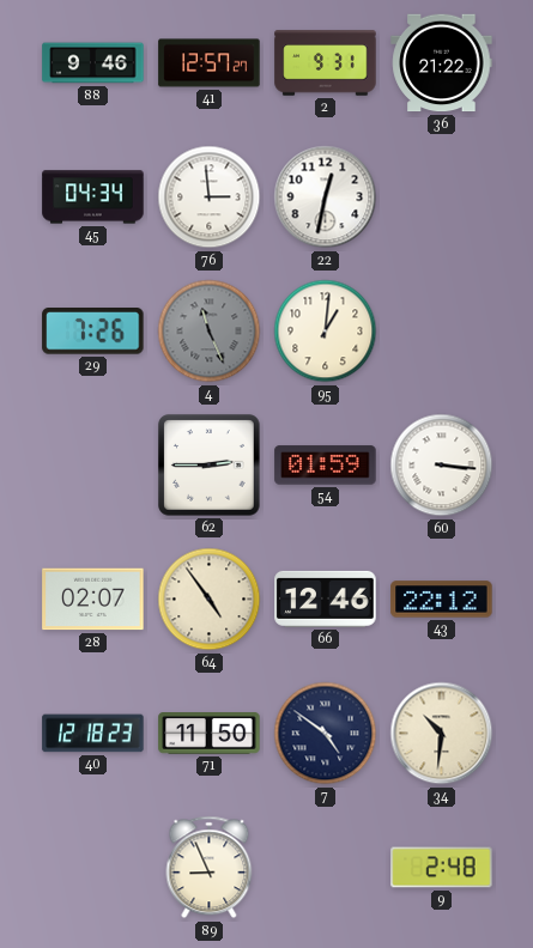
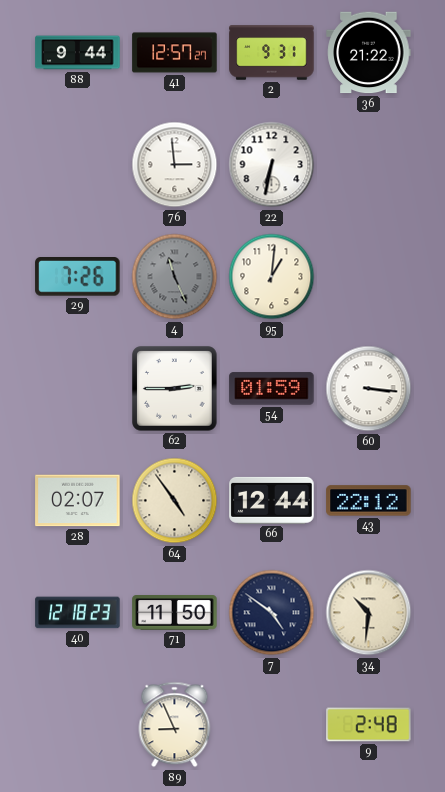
88: 9:46 -> 9:44 (78, 53)
45: 04:34 -> none (93, 197)
22: 12:32 -> 6:32 (272, 165)
66: 12:46 -> 12:44 (272, 500)
